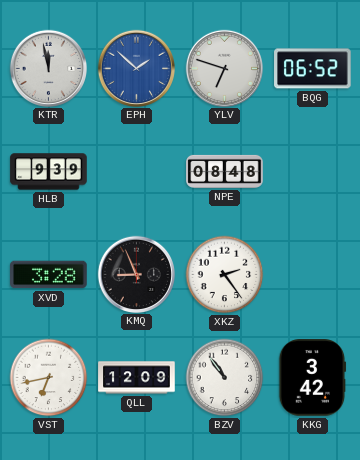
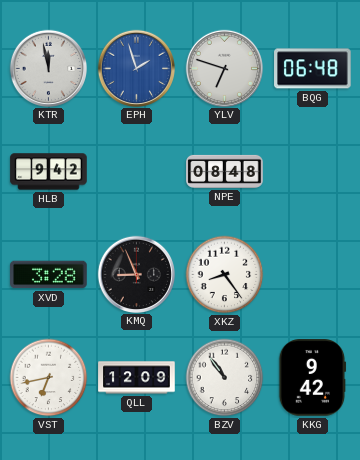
EPH: 1:52 -> 1:57 (136, 68)
BQG: 06:52 -> 06:48 (313, 69)
HLB: 9:39 -> 9:42 (49, 172)
XKZ: 2:24 -> 8:24 (225, 275)
KKG: 3:42 -> 9:42 (312, 378)
